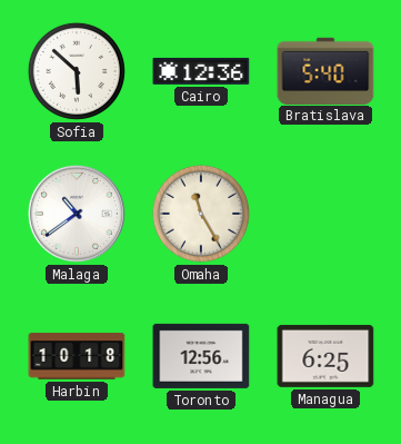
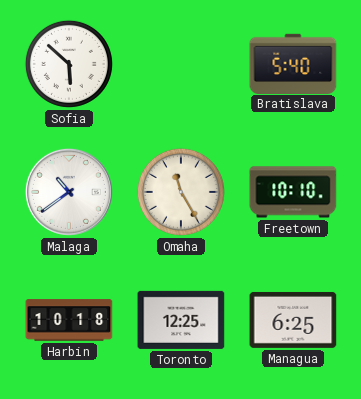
Cairo: 12:36 -> none (201, 71)
Freetown: none -> 10:10 (293, 192)
Toronto: 12:56 -> 12:25 (181, 320)
